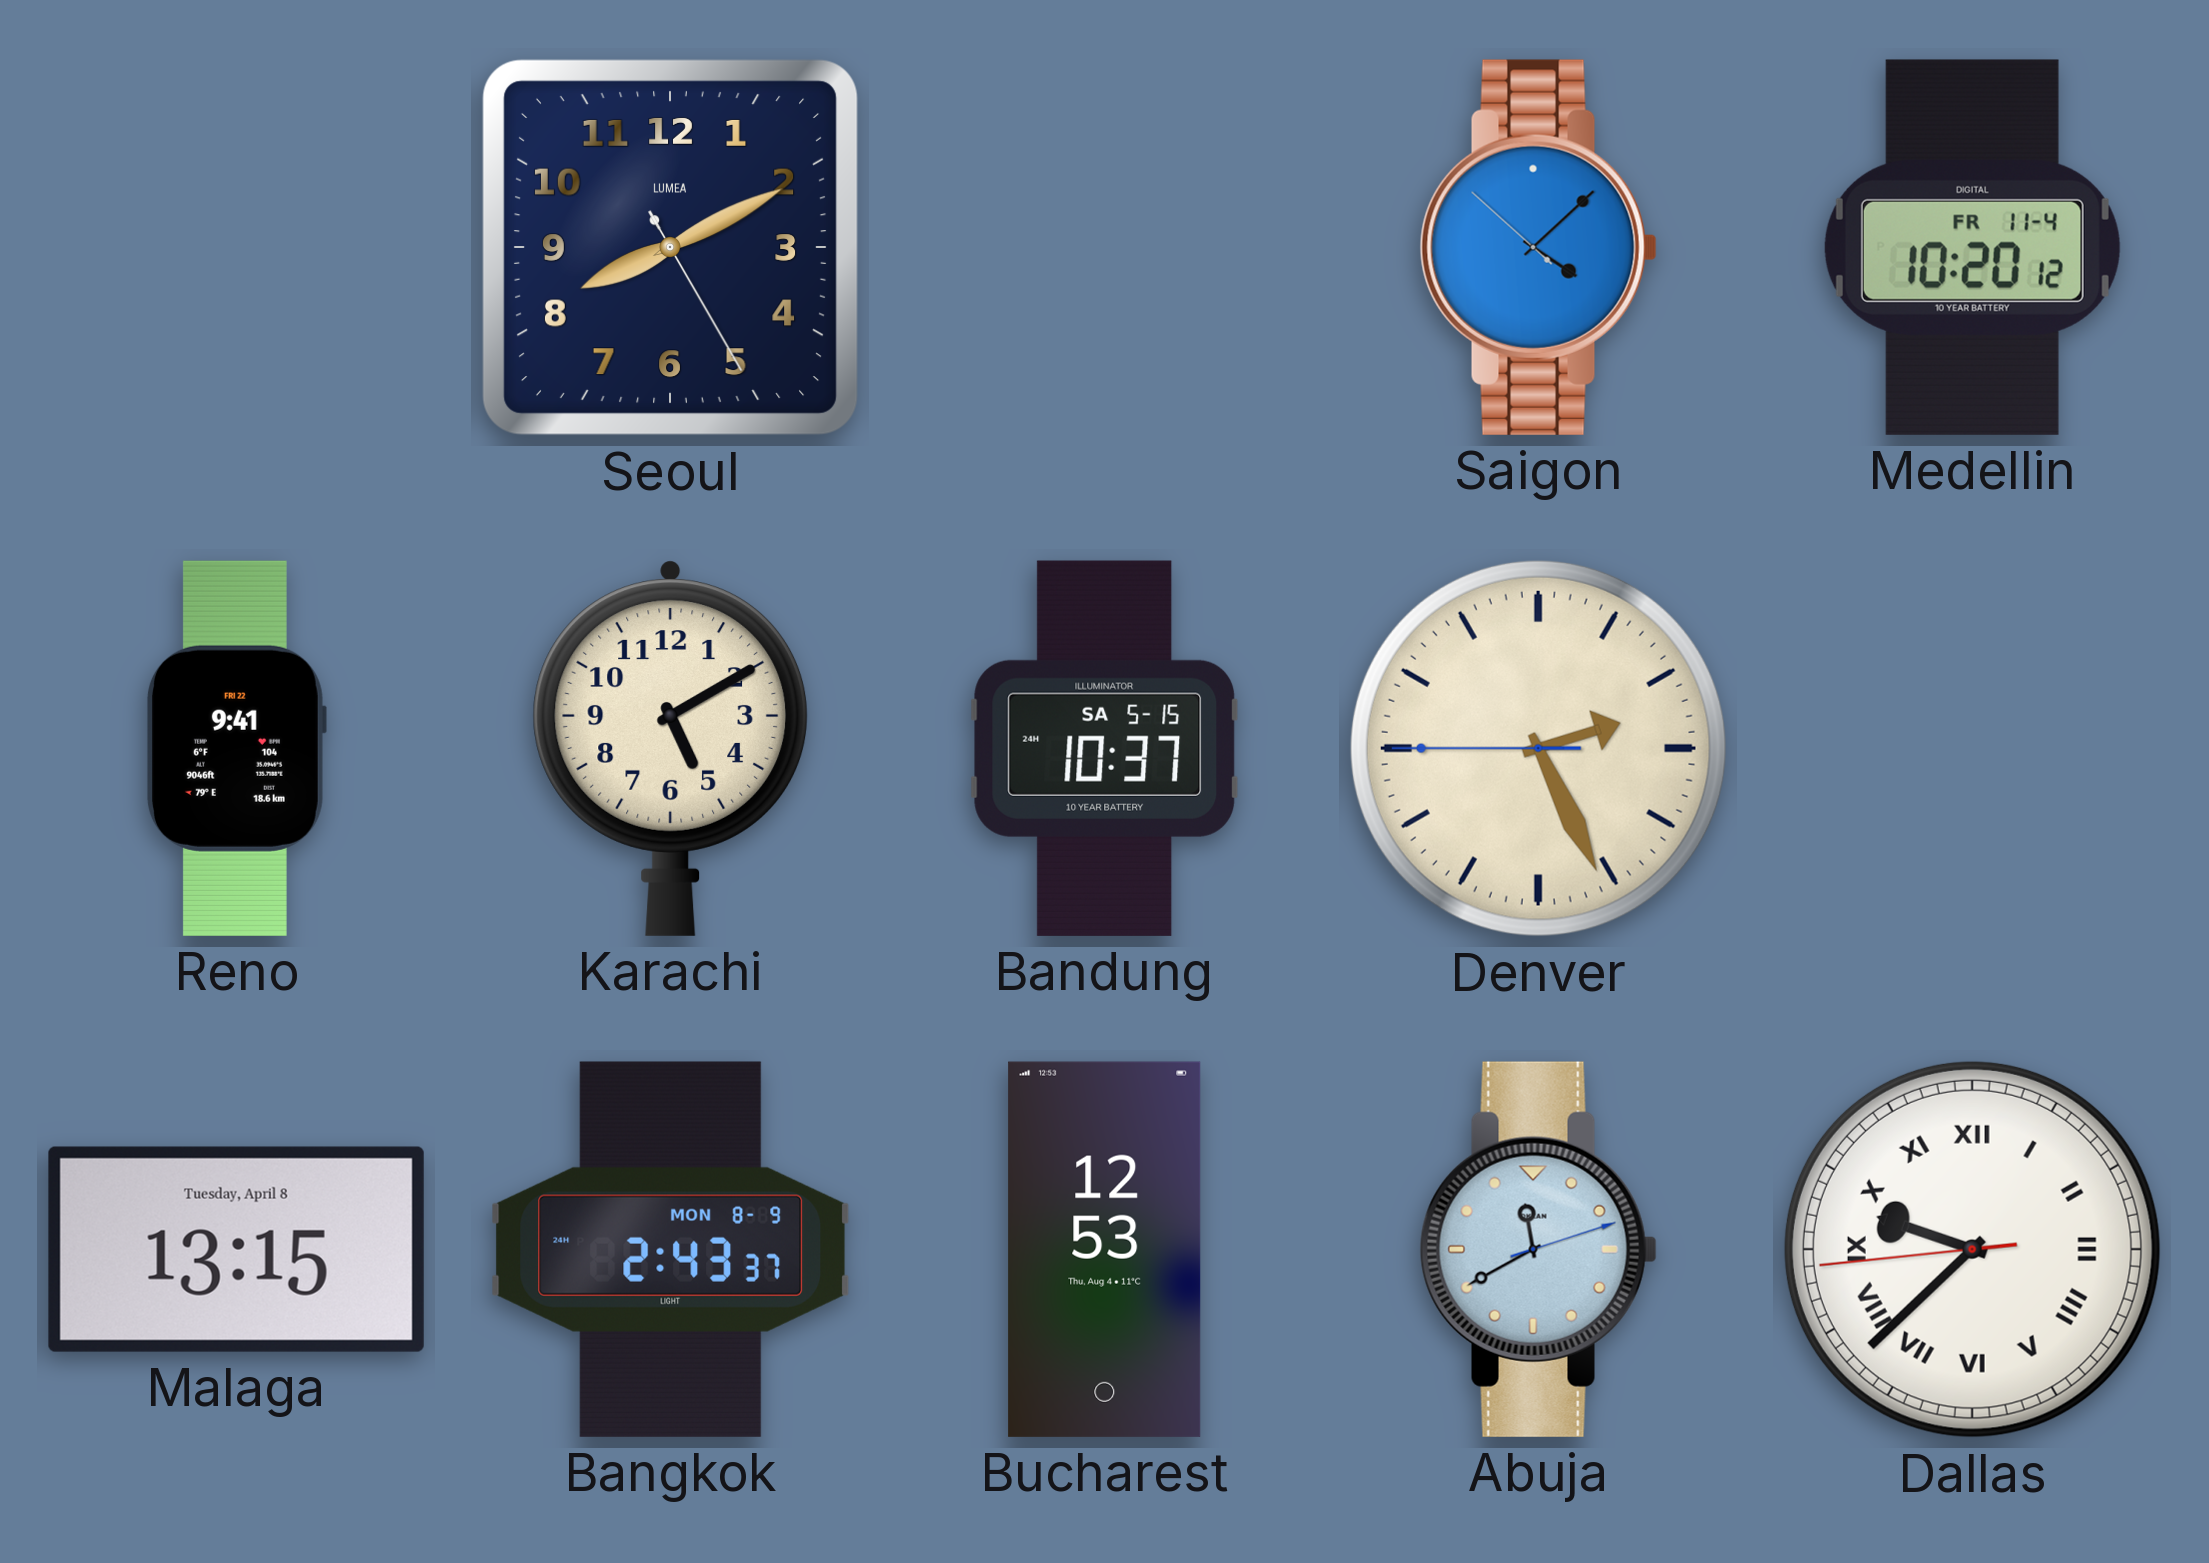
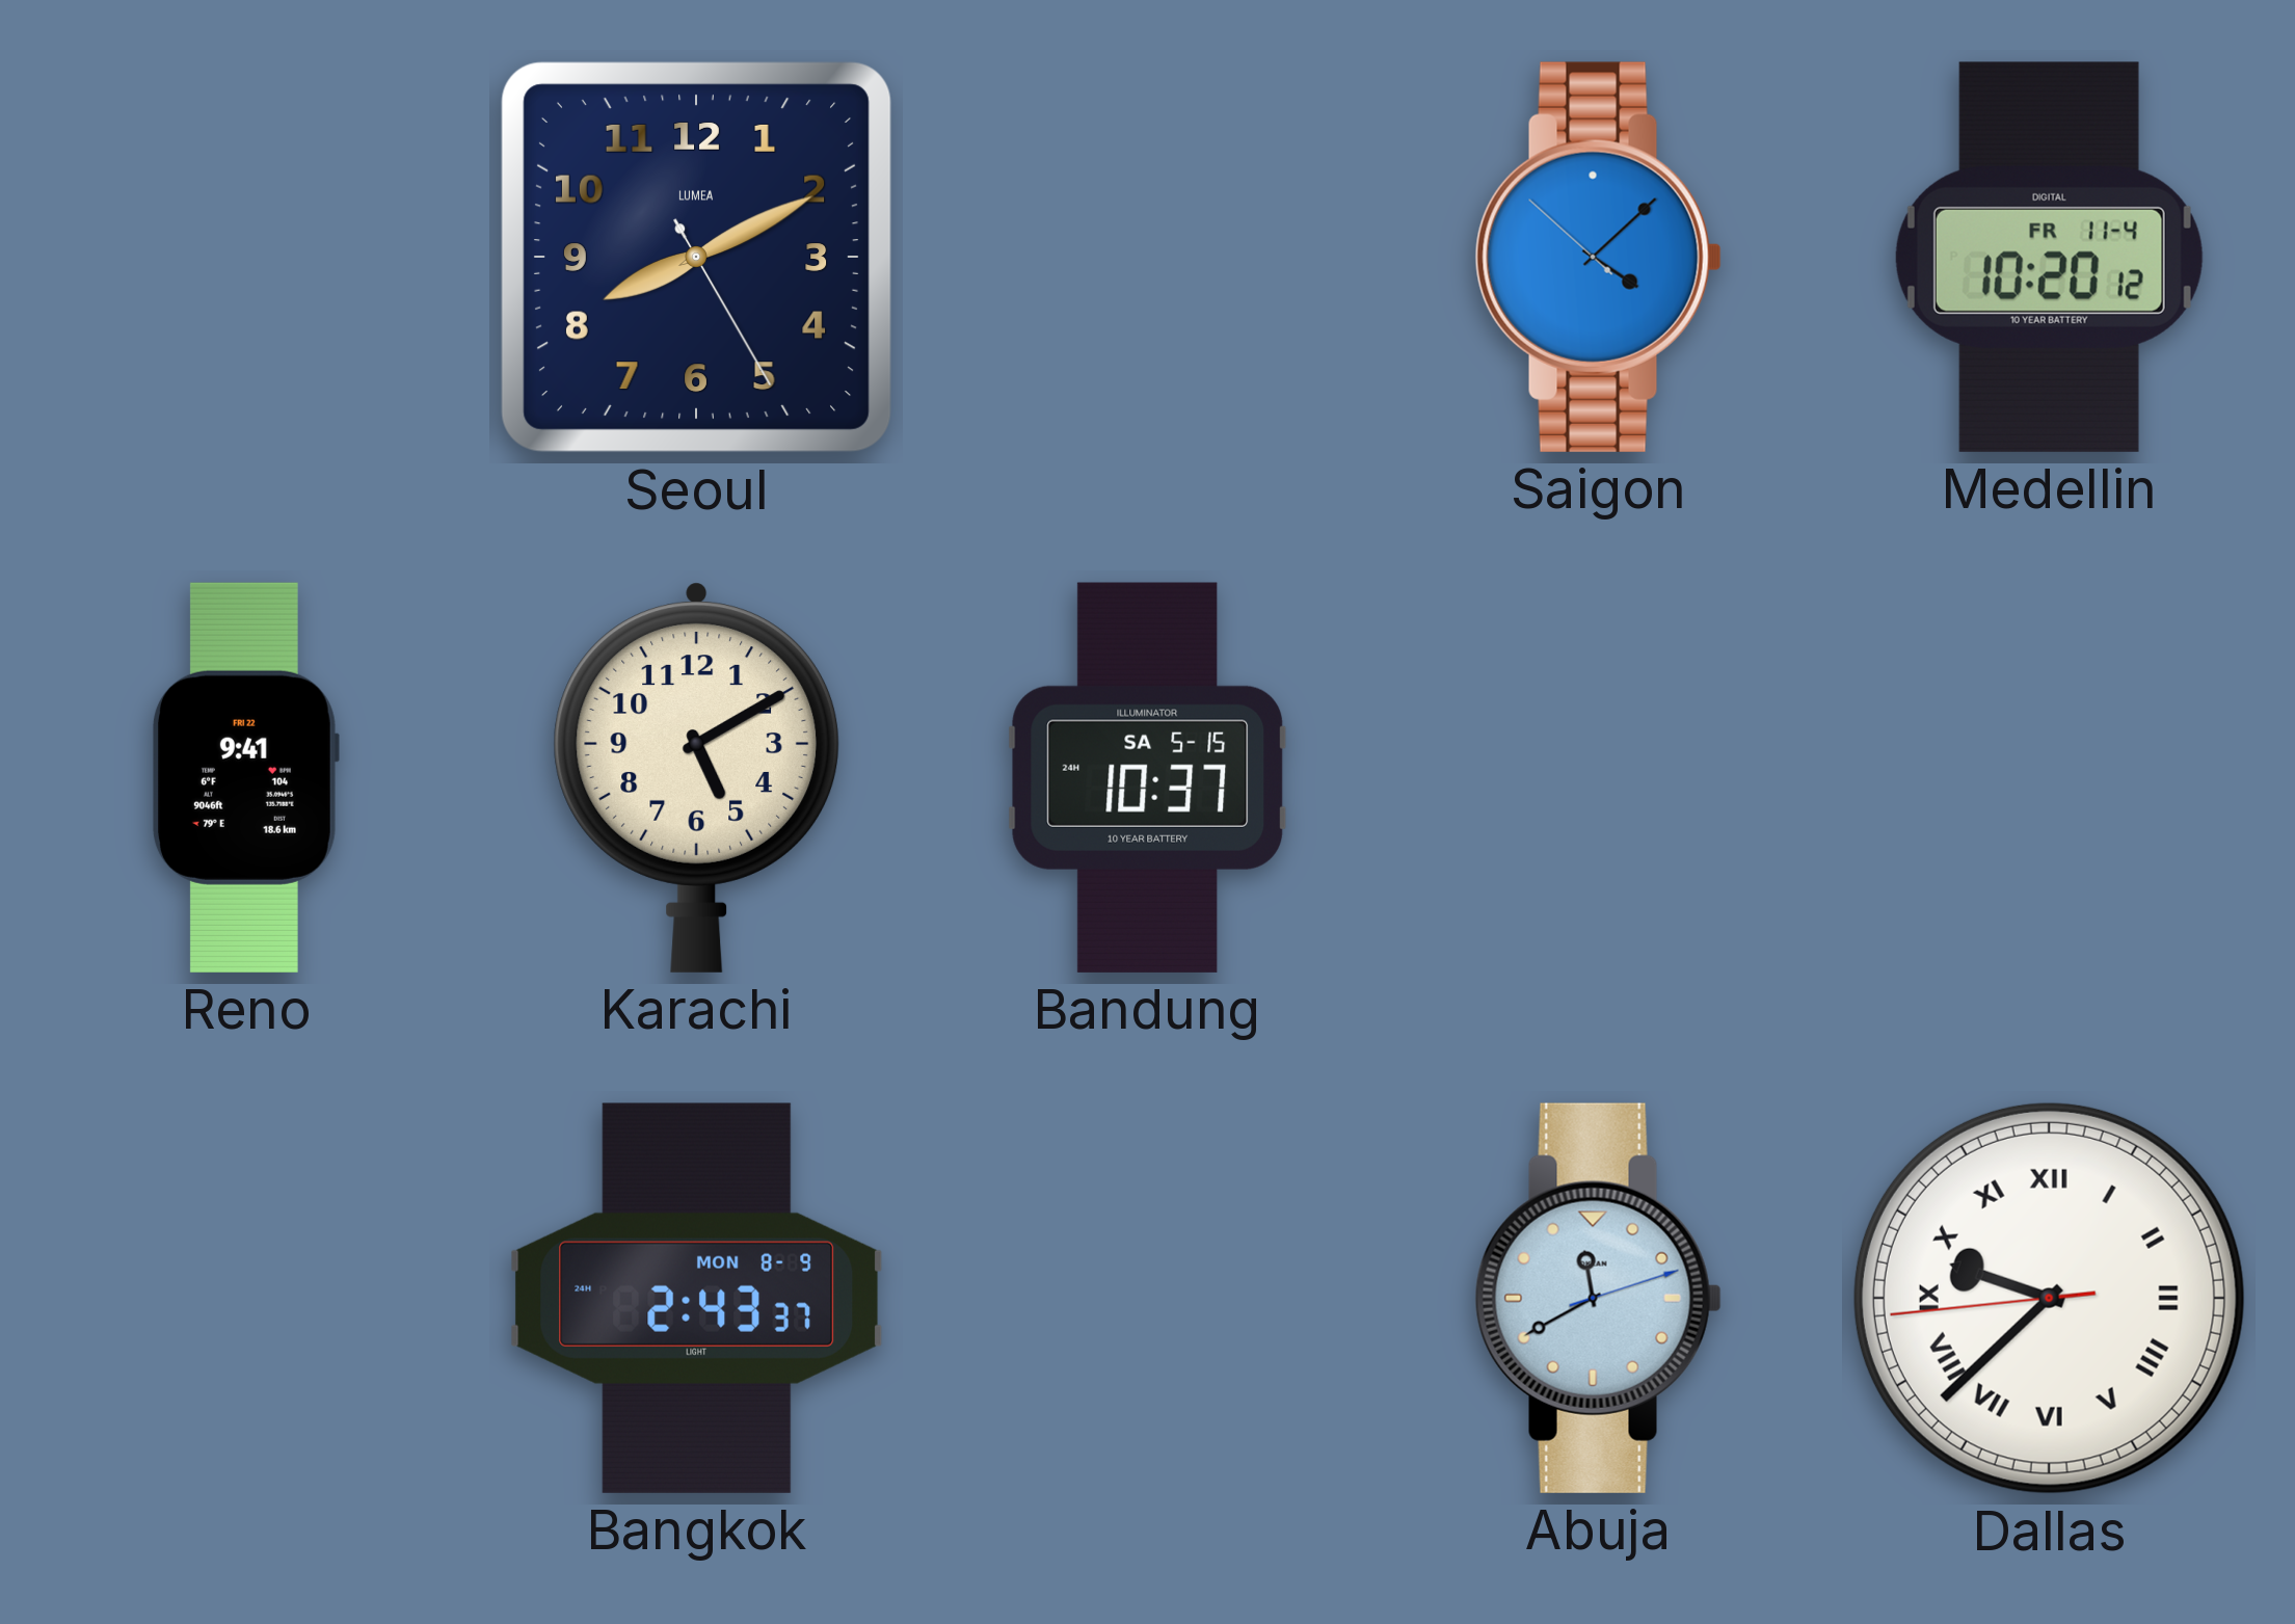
Denver: 2:25 -> none (1538, 748)
Malaga: 13:15 -> none (236, 1249)
Bucharest: 12:53 -> none (1105, 1249)
